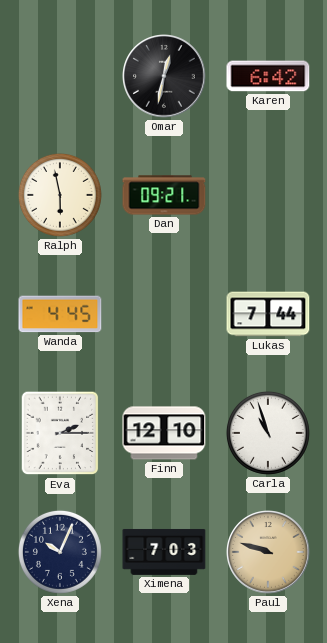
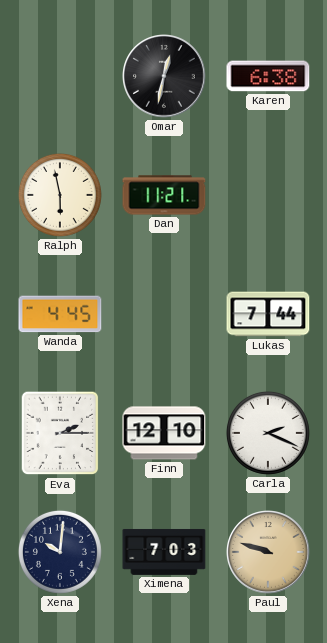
Karen: 6:42 -> 6:38 (268, 76)
Dan: 09:21 -> 11:21 (164, 195)
Carla: 10:57 -> 2:19 (268, 433)
Xena: 10:04 -> 10:01 (60, 552)
